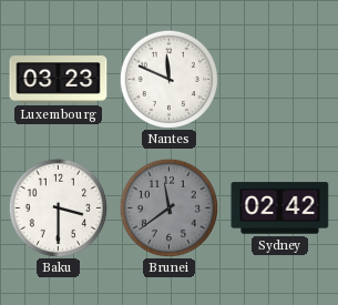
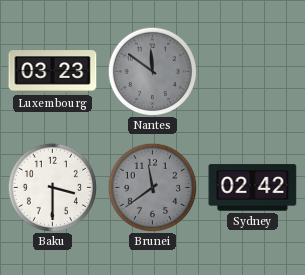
Nantes: 11:49 -> 11:51 (152, 71)
Nantes dial: white -> grey (152, 71)
